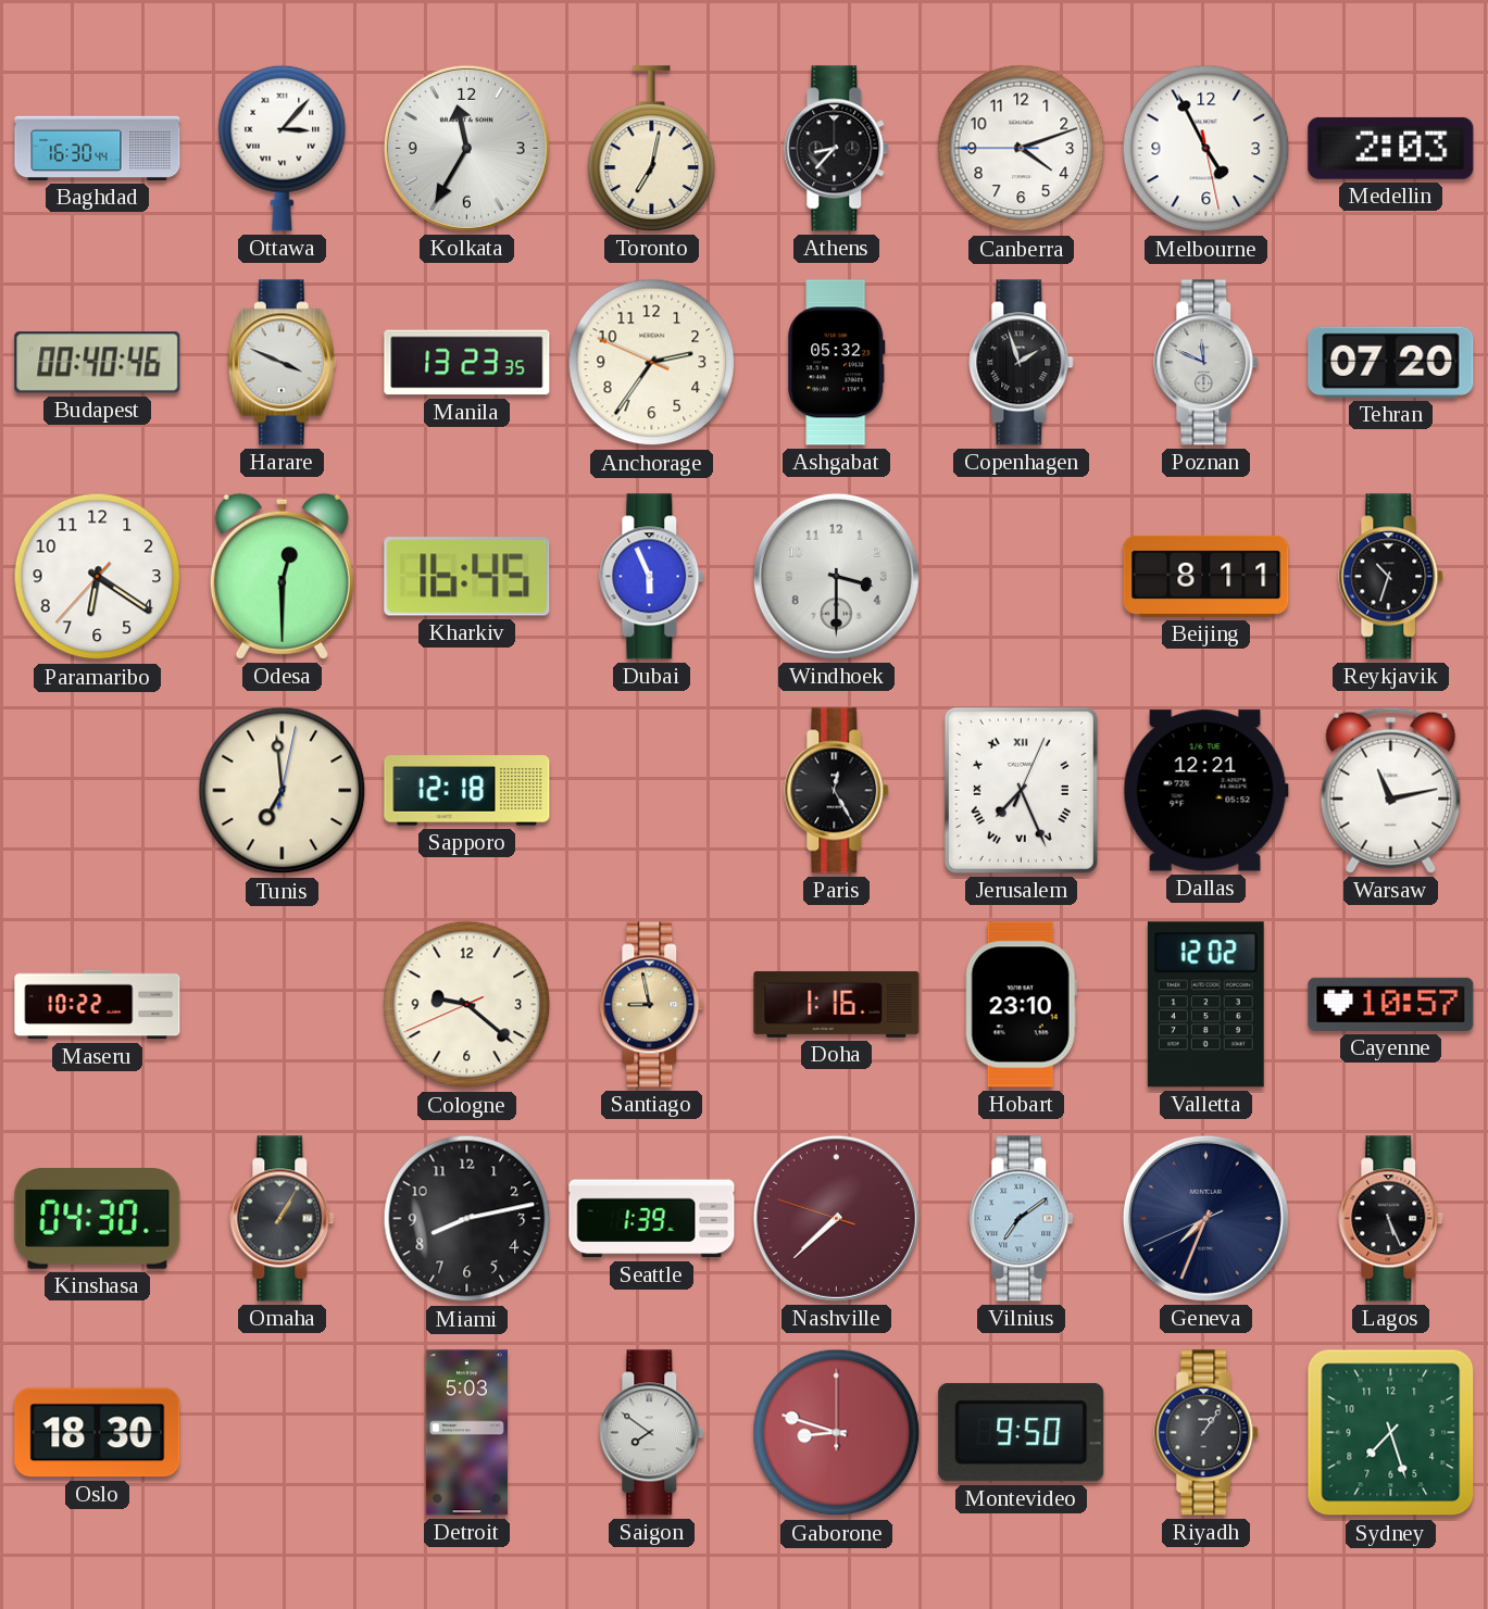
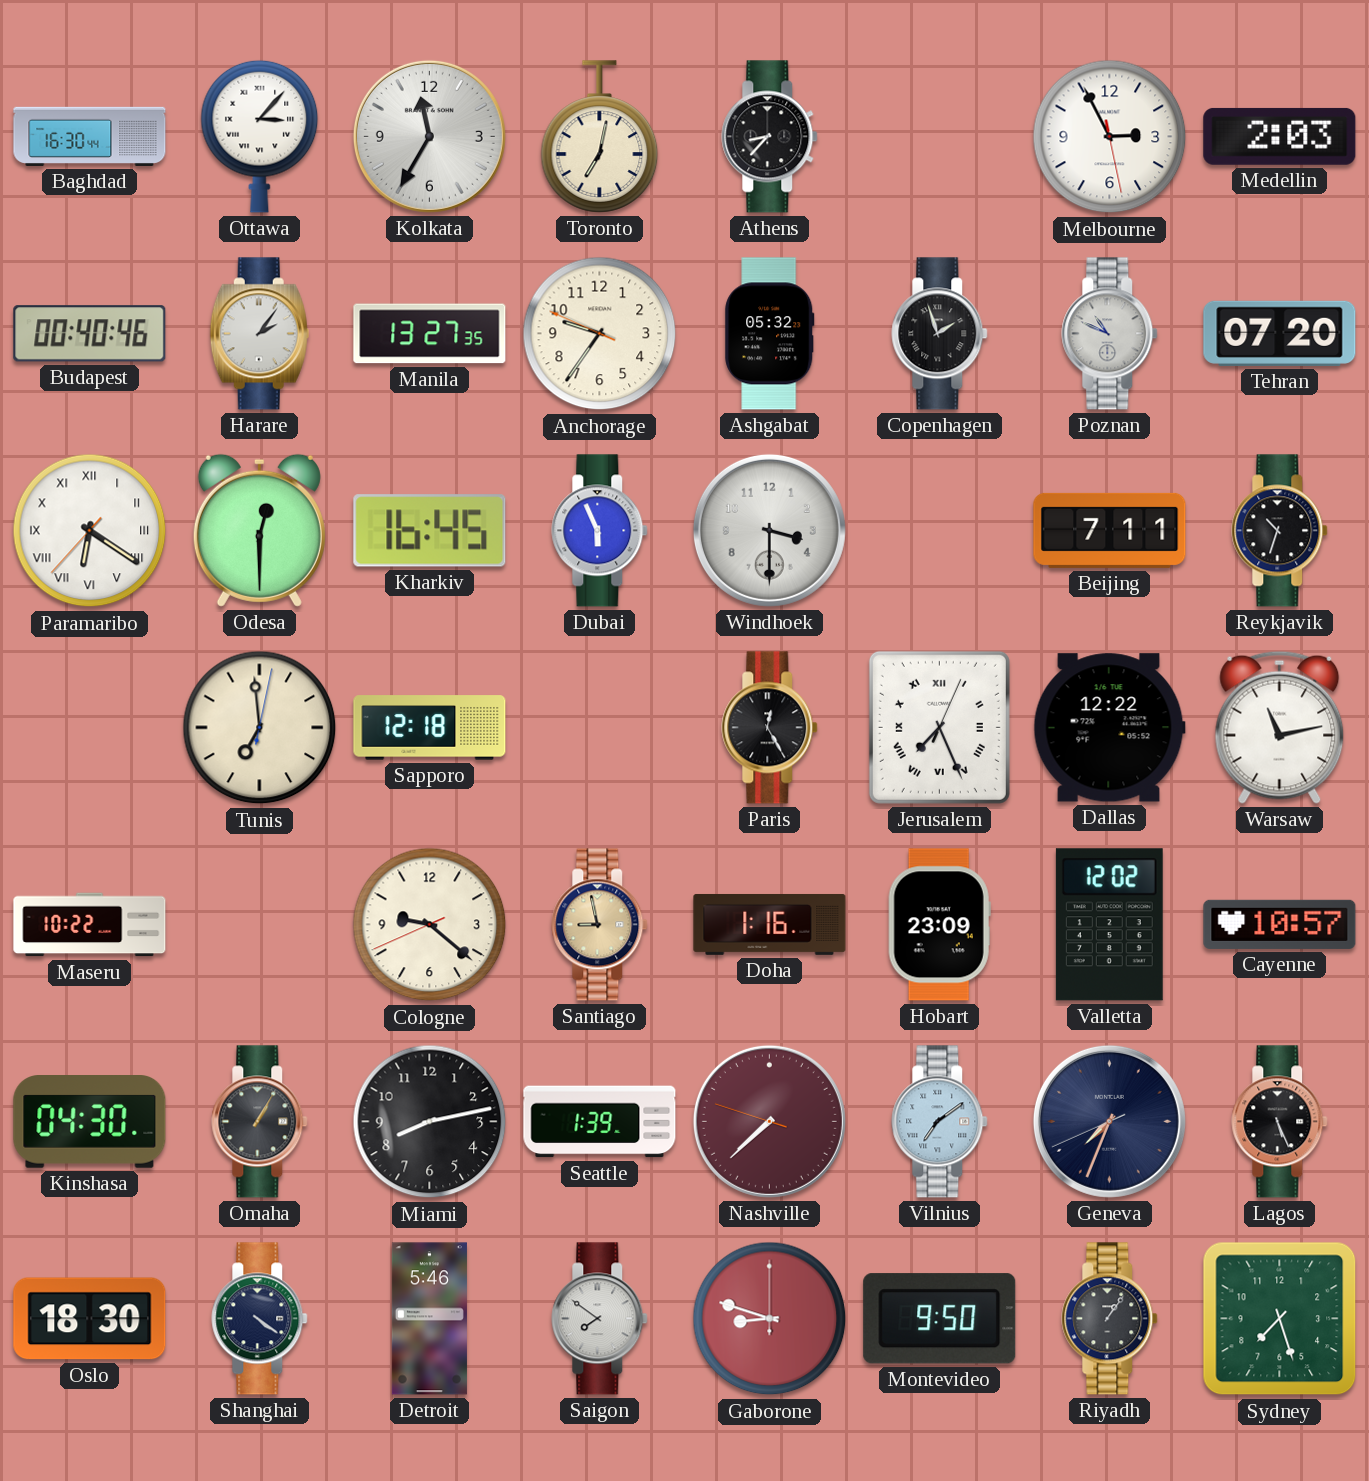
Canberra: 4:11 -> none (1022, 149)
Melbourne: 4:55 -> 2:55 (1110, 137)
Harare: 3:49 -> 2:06 (259, 334)
Manila: 13:23 -> 13:27 (430, 334)
Anchorage: 2:35 -> 9:35 (600, 334)
Poznan: 11:49 -> 10:49 (1110, 334)
Paramaribo numerals: Arabic -> Roman (90, 531)
Beijing: 8:11 -> 7:11 (1110, 530)
Dallas: 12:21 -> 12:22 (1109, 728)
Hobart: 23:10 -> 23:09 (939, 925)
Shanghai: none -> 4:21 (260, 1319)
Detroit: 5:03 -> 5:46 (429, 1319)
